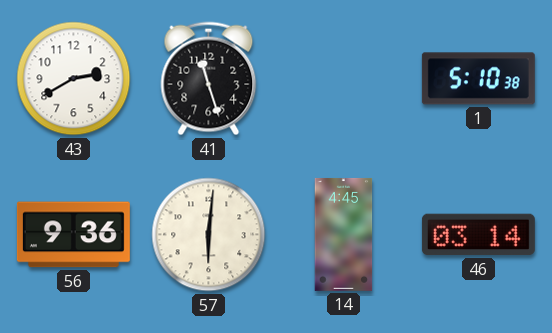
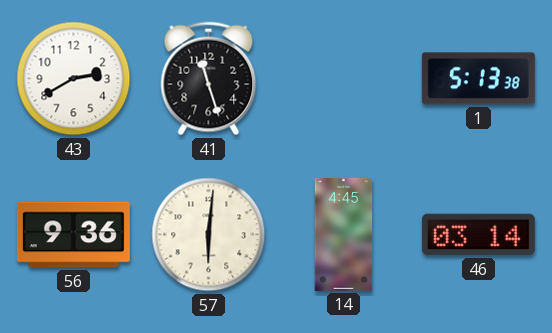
1: 5:10 -> 5:13 (478, 79)
